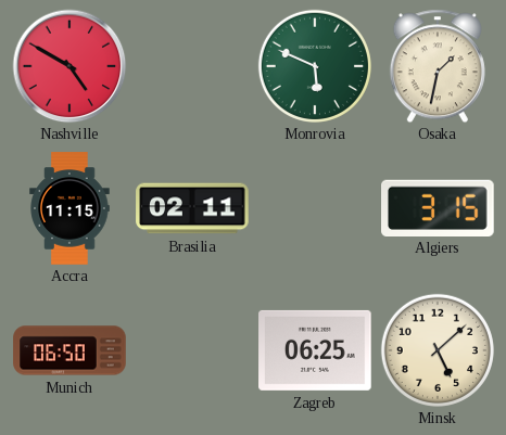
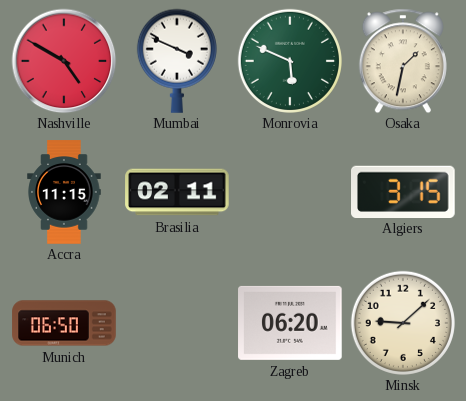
Mumbai: none -> 3:49 (177, 61)
Zagreb: 06:25 -> 06:20 (290, 323)
Minsk: 5:08 -> 9:08 (403, 323)
